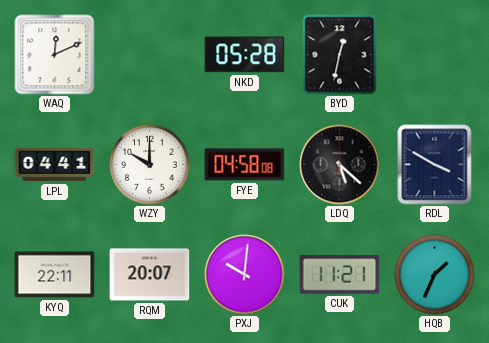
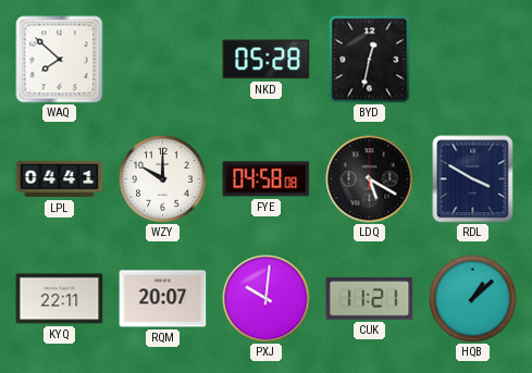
WAQ: 12:11 -> 7:52 (60, 60)
LDQ: 5:22 -> 5:20 (370, 179)
HQB: 1:34 -> 1:08 (473, 299)
